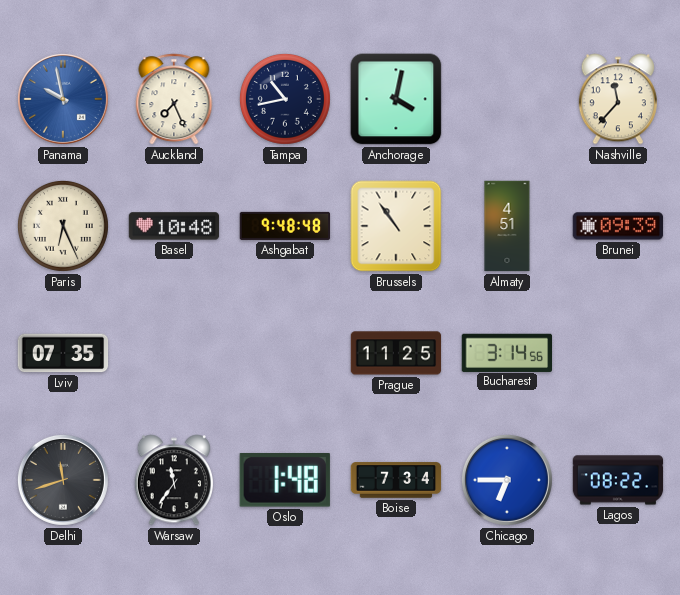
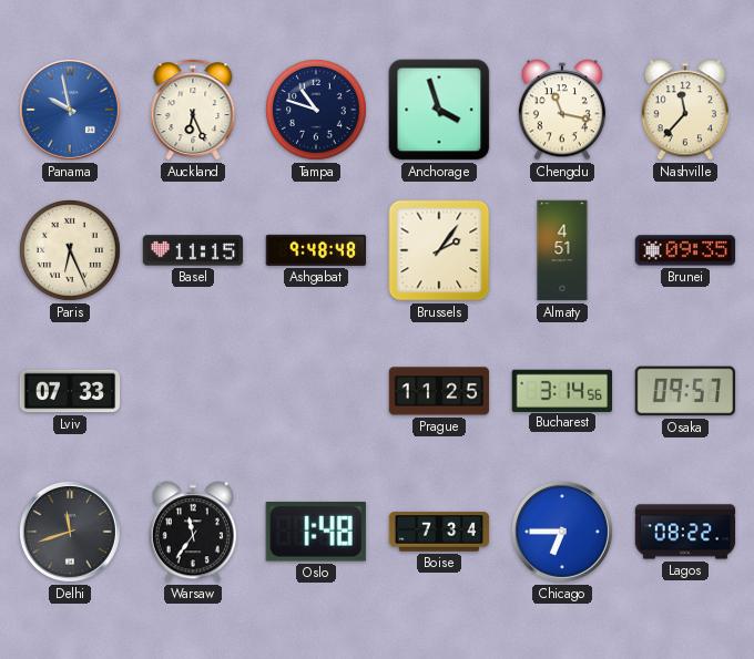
Auckland: 7:26 -> 6:26 (193, 110)
Tampa: 10:43 -> 10:48 (316, 110)
Anchorage: 4:02 -> 3:57 (439, 110)
Chengdu: none -> 11:17 (562, 110)
Basel: 10:48 -> 11:15 (193, 250)
Brussels: 10:54 -> 2:06 (439, 250)
Brunei: 09:39 -> 09:35 (685, 250)
Lviv: 07:35 -> 07:33 (70, 391)
Osaka: none -> 09:57 (685, 391)
